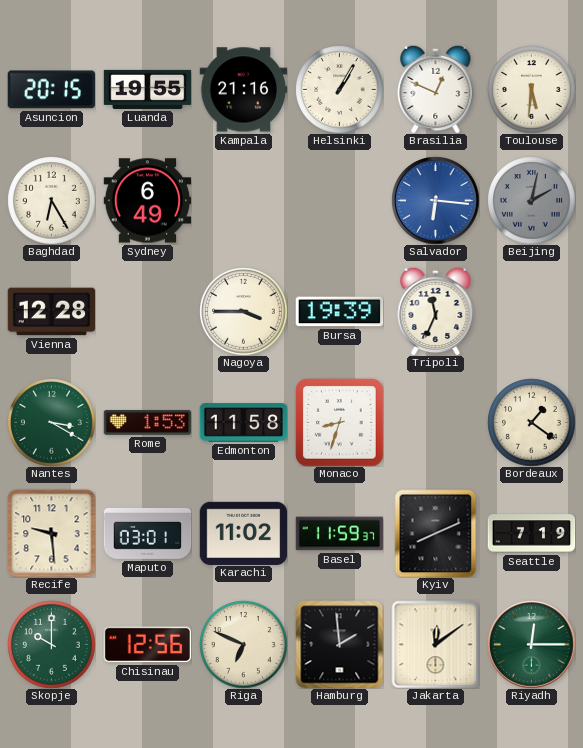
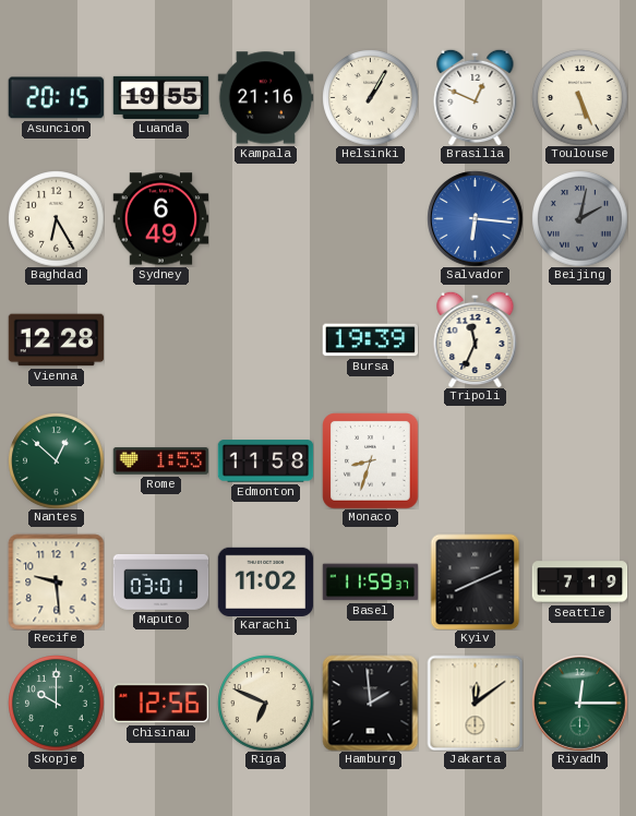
Toulouse: 5:31 -> 5:26 (579, 97)
Nagoya: 3:45 -> none (243, 311)
Nantes: 3:20 -> 12:52 (56, 460)
Bordeaux: 1:21 -> none (531, 422)
